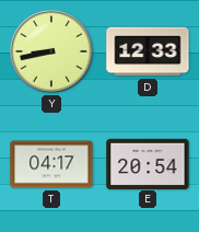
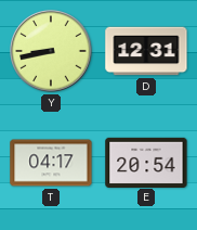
D: 12:33 -> 12:31 (146, 51)
